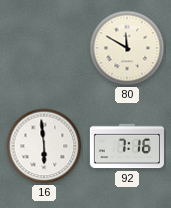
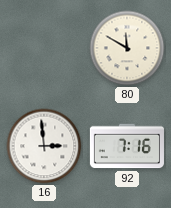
16: 5:59 -> 2:59 (44, 146)
